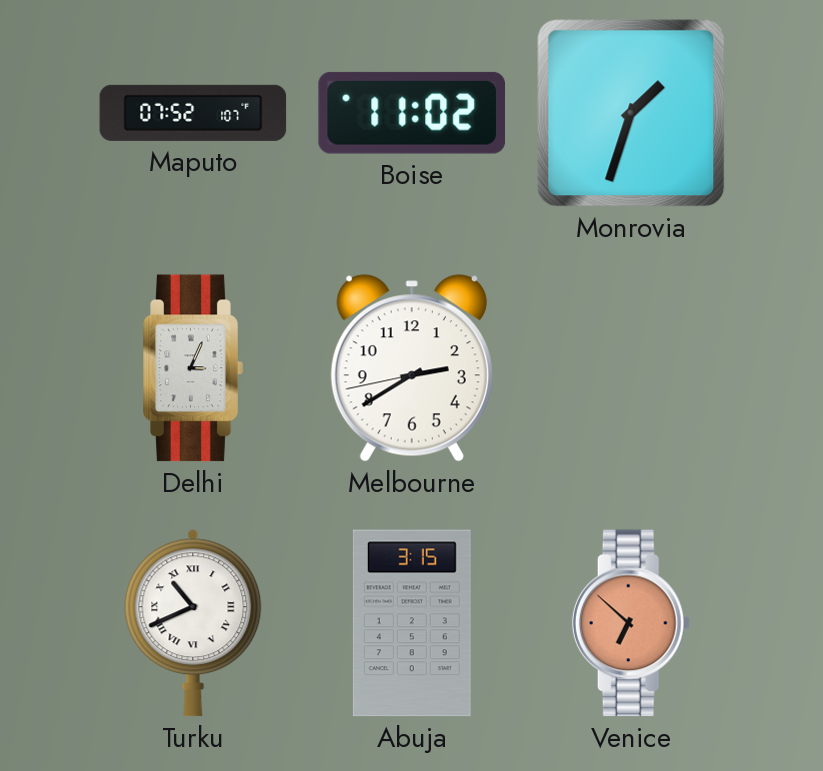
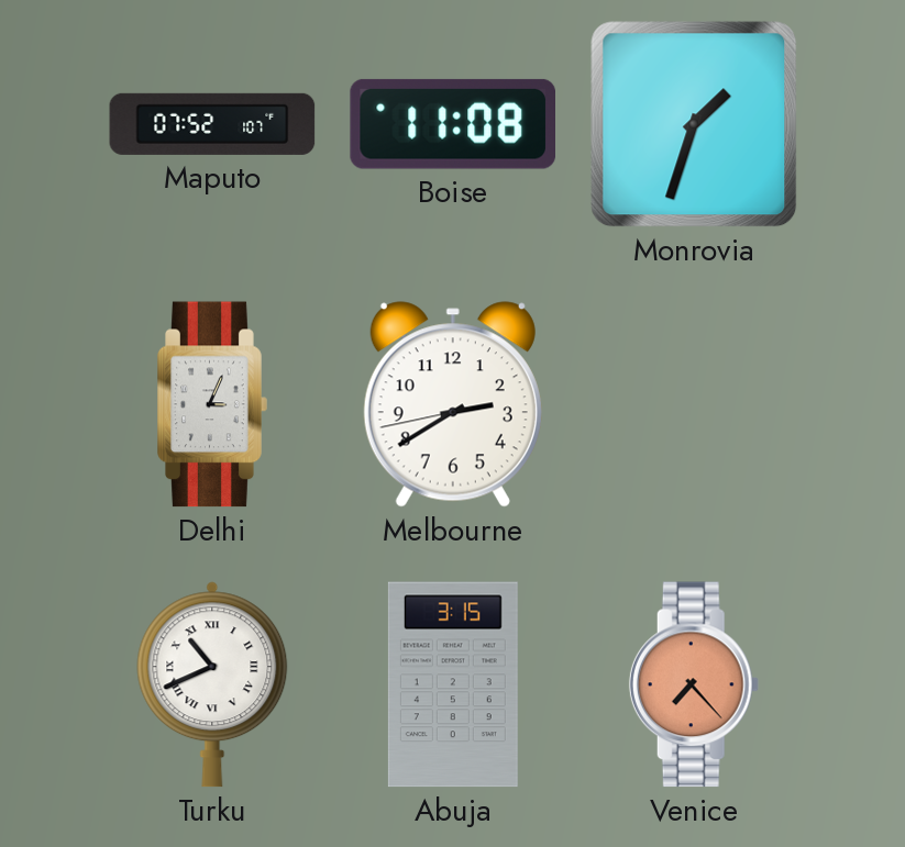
Boise: 11:02 -> 11:08 (452, 124)
Venice: 6:52 -> 7:23 (694, 684)
